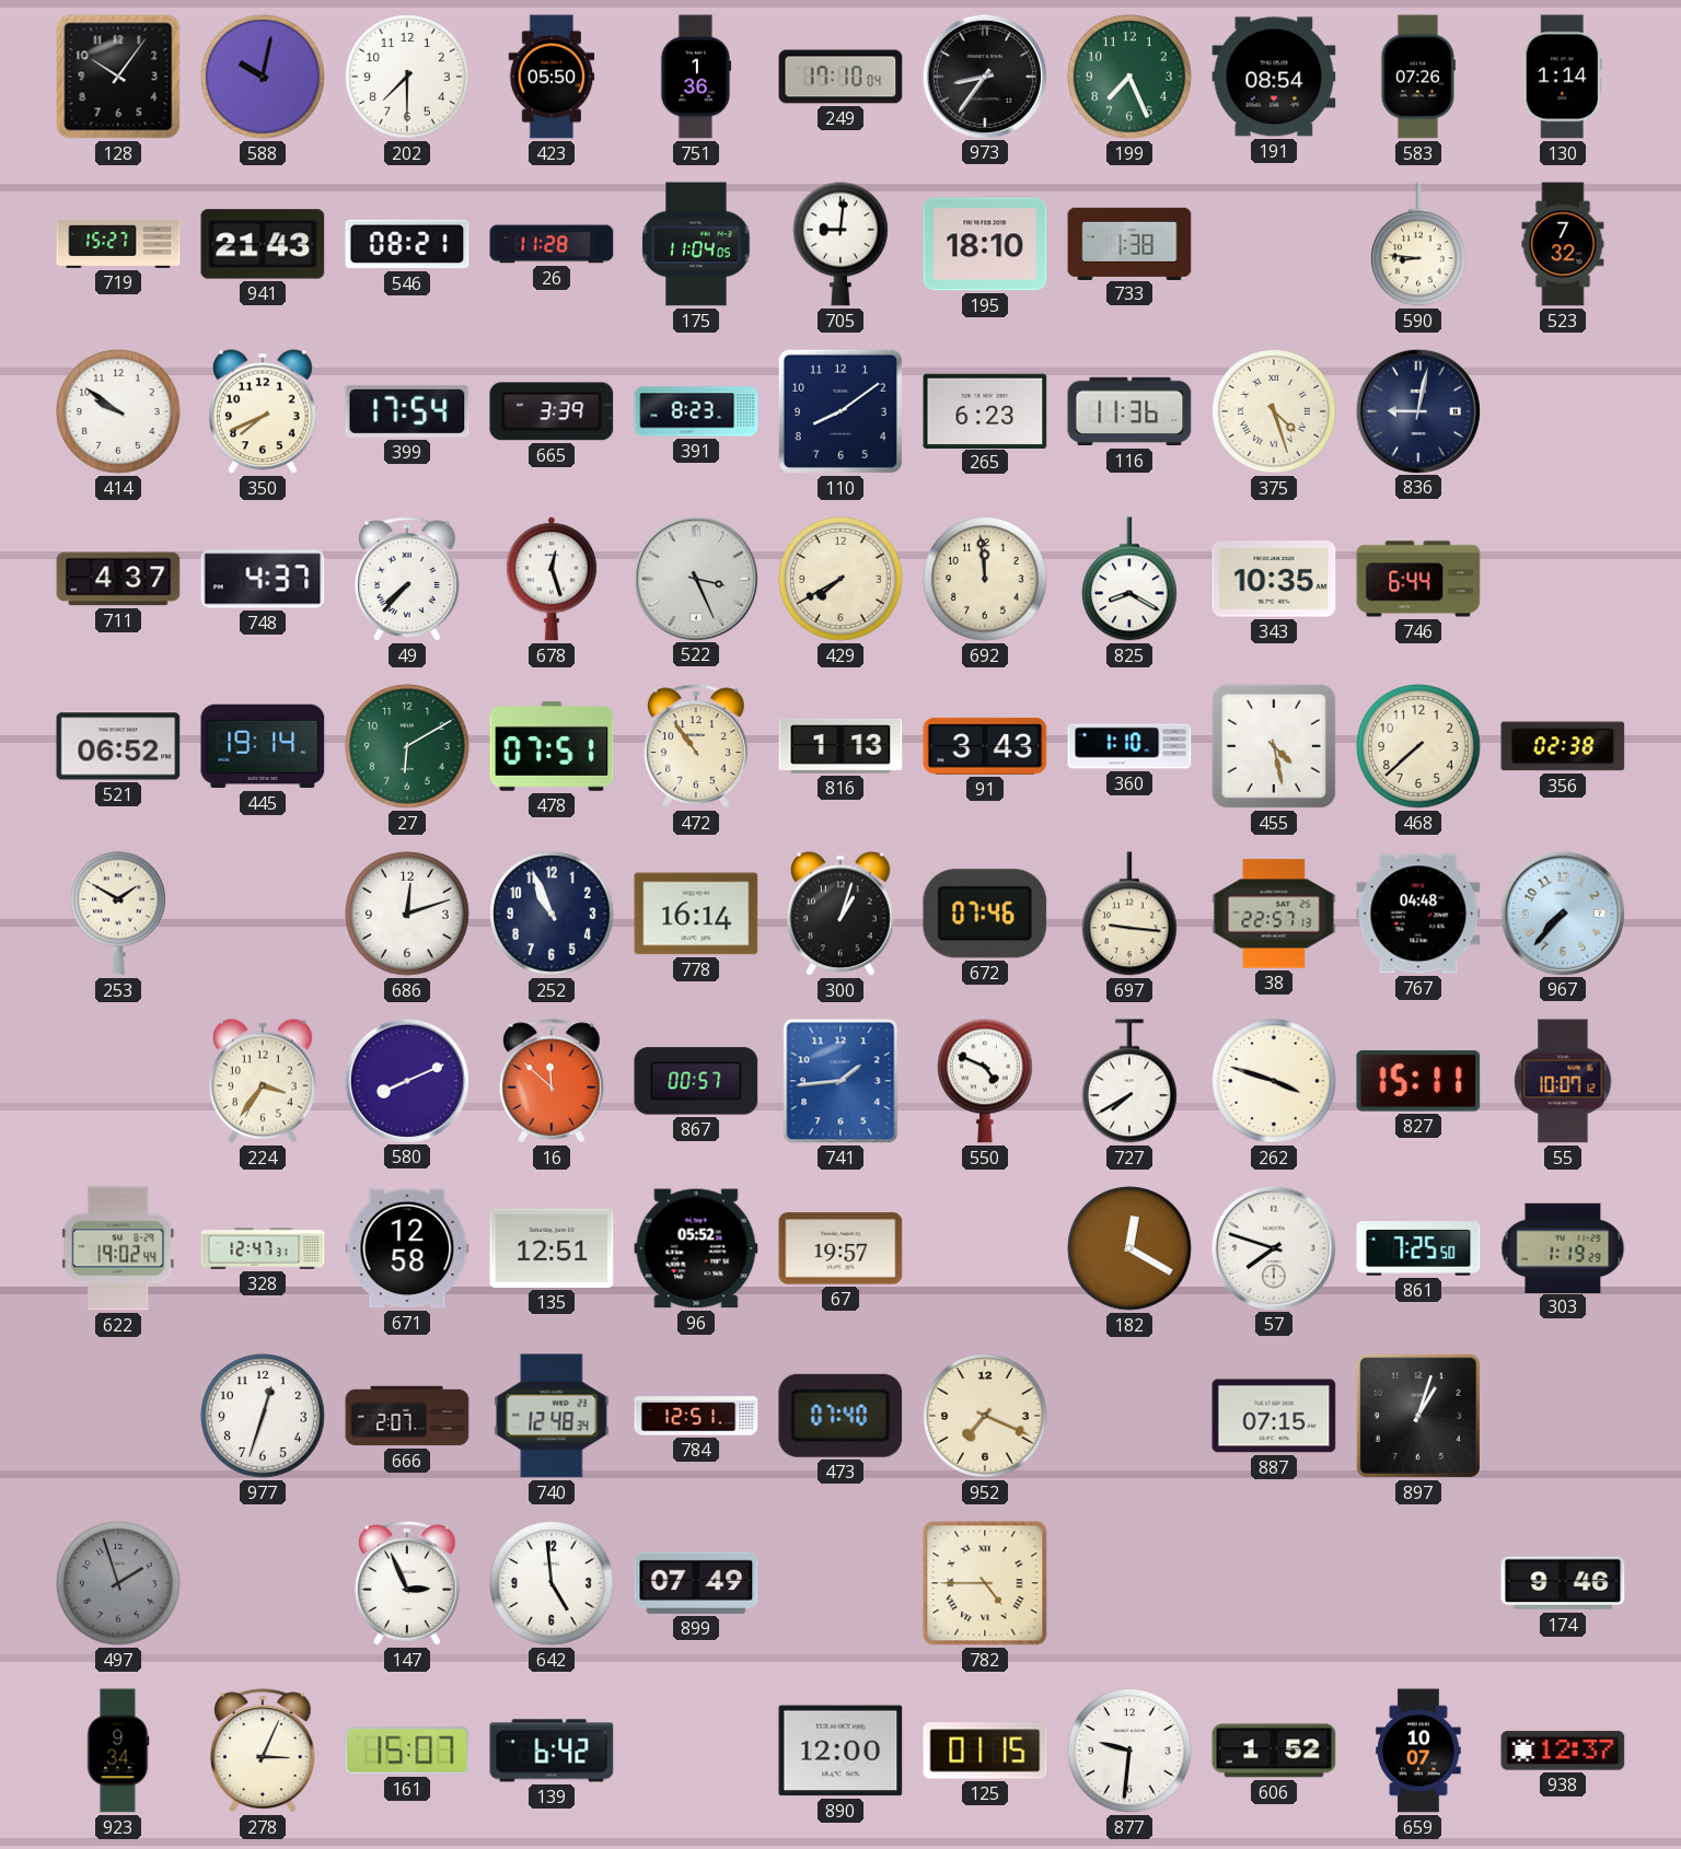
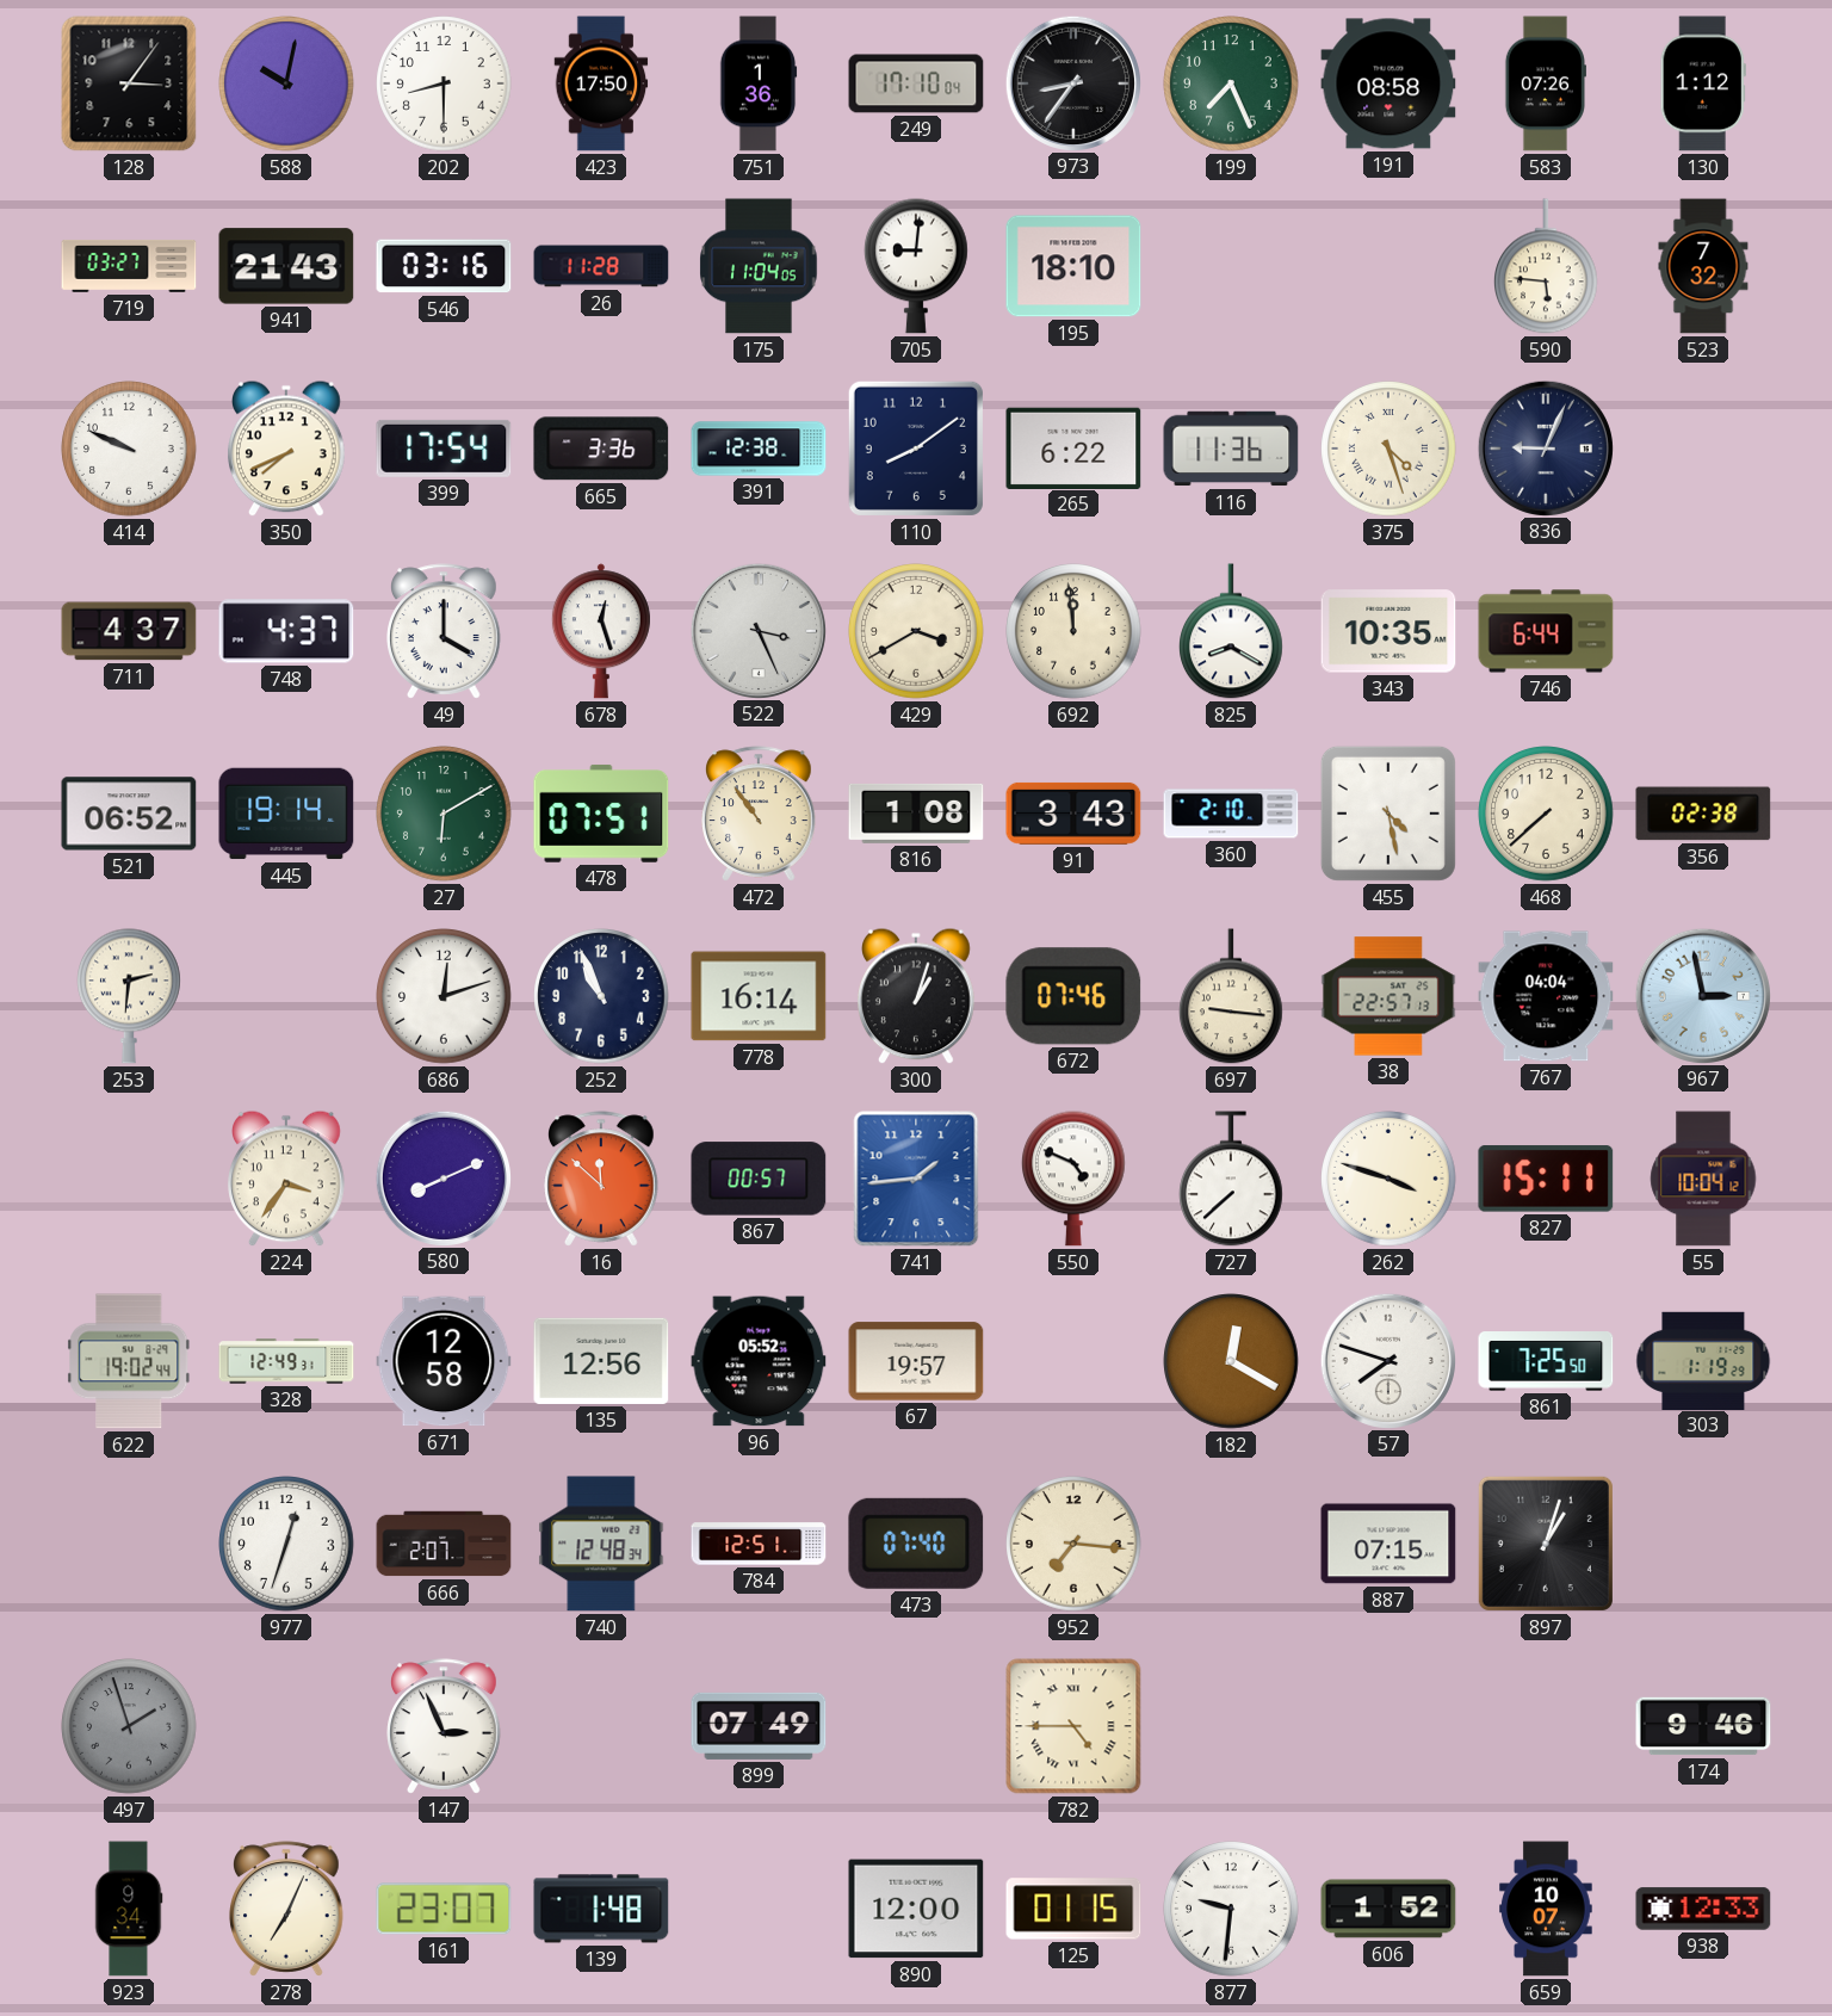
128: 10:06 -> 3:06 (129, 84)
202: 7:30 -> 8:30 (444, 84)
423: 05:50 -> 17:50 (601, 84)
191: 08:54 -> 08:58 (1388, 84)
130: 1:14 -> 1:12 (1703, 84)
719: 15:27 -> 03:27 (129, 266)
546: 08:21 -> 03:16 (444, 266)
733: 1:38 -> none (1129, 243)
590: 8:46 -> 5:46 (1547, 266)
414: 9:51 -> 9:49 (129, 449)
665: 3:39 -> 3:36 (601, 449)
391: 8:23 -> 12:38 (759, 449)
265: 6:23 -> 6:22 (1073, 447)
836: 9:02 -> 9:04 (1545, 447)
49: 7:37 -> 4:00 (444, 631)
429: 7:40 -> 3:40 (916, 631)
816: 1:13 -> 1:08 (916, 814)
360: 1:10 -> 2:10 (1231, 814)
253: 1:50 -> 2:31 (130, 996)
767: 04:48 -> 04:04 (1546, 996)
967: 7:37 -> 2:58 (1702, 995)
727: 7:40 -> 7:38 (1232, 1179)
55: 10:07 -> 10:04 (1703, 1179)
328: 12:47 -> 12:49 (286, 1361)
135: 12:51 -> 12:56 (601, 1361)
952: 7:19 -> 7:16 (1073, 1544)
642: 4:59 -> none (552, 1583)
278: 3:04 -> 7:04 (286, 1909)
161: 15:07 -> 23:07 (444, 1909)
139: 6:42 -> 1:48 (601, 1909)
938: 12:37 -> 12:33 (1703, 1909)
